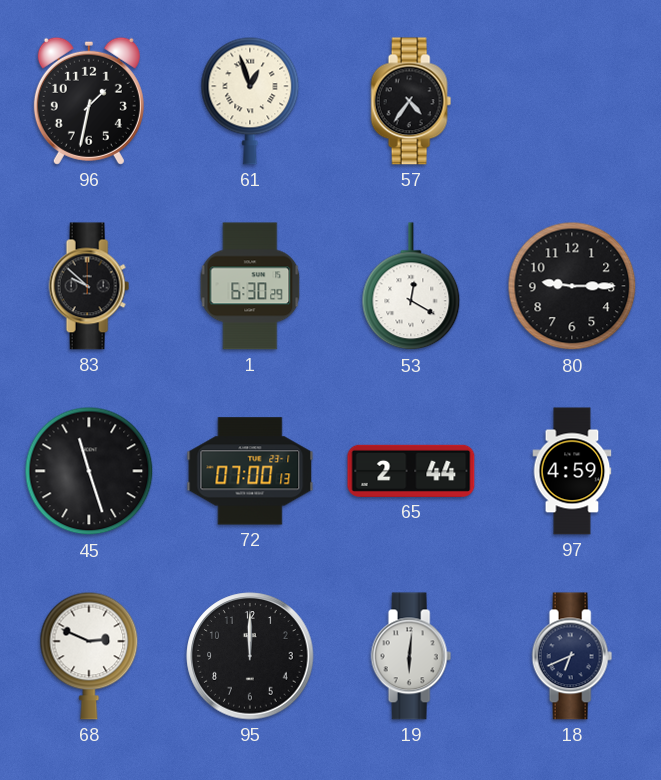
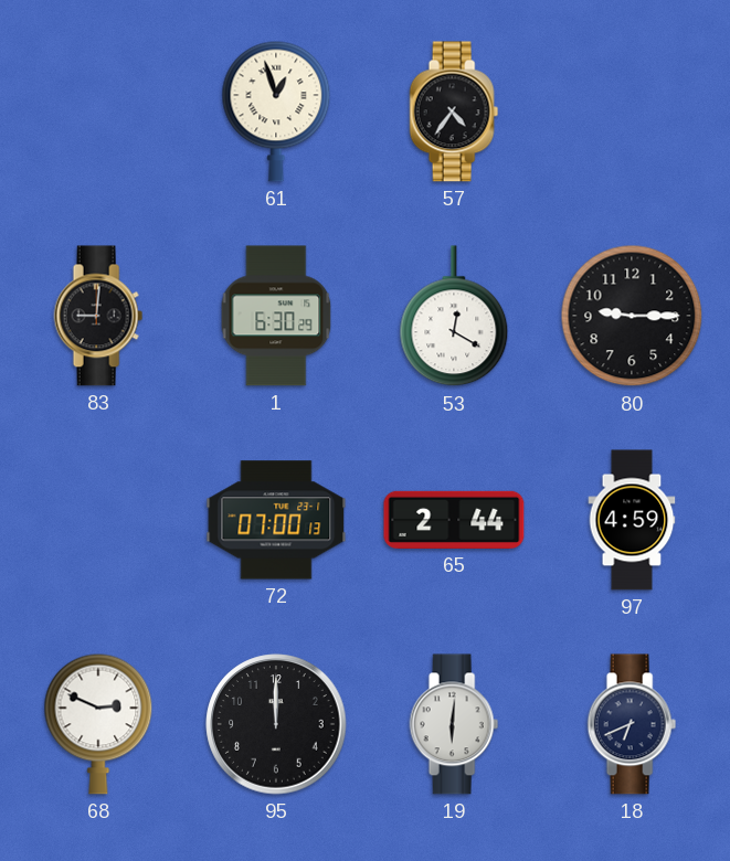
96: 1:32 -> none (89, 101)
83: 9:52 -> 9:01 (98, 316)
45: 11:27 -> none (89, 471)
